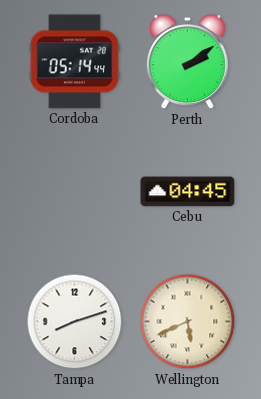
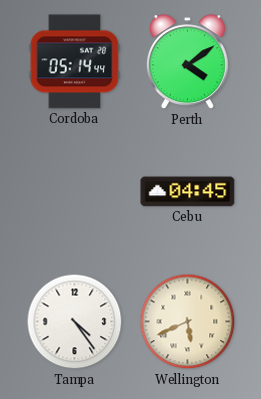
Perth: 2:09 -> 4:09 (187, 62)
Tampa: 8:12 -> 4:24 (75, 322)
